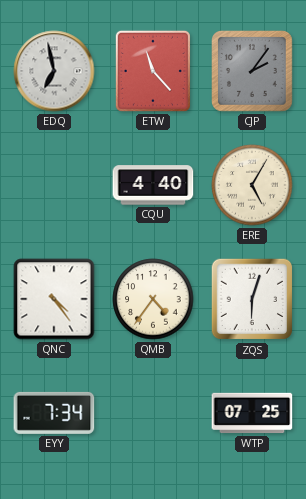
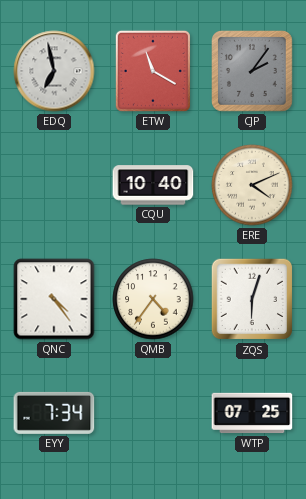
ETW: 11:23 -> 11:20 (153, 71)
CQU: 4:40 -> 10:40 (153, 185)
ERE: 5:05 -> 4:11 (252, 185)
